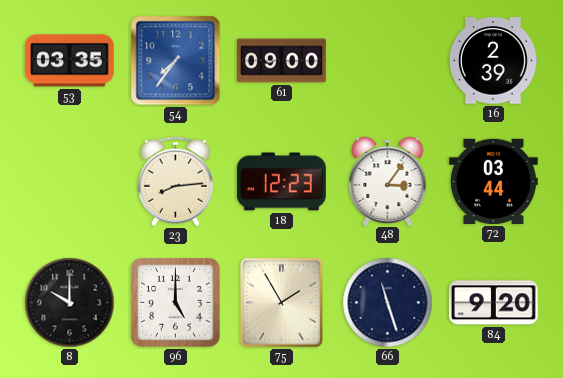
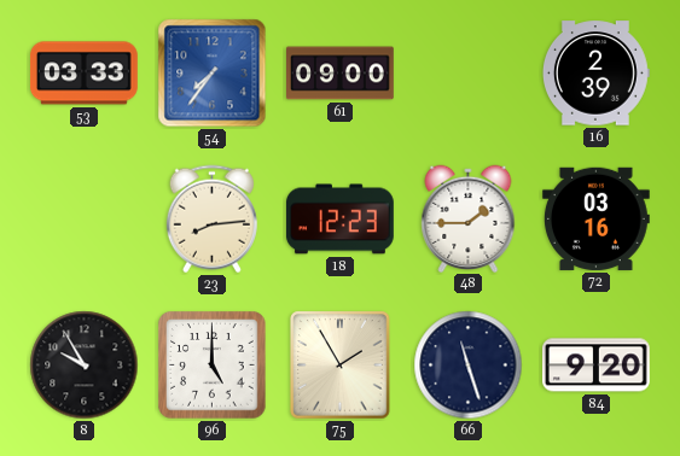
53: 03:35 -> 03:33 (83, 74)
48: 3:06 -> 1:45 (469, 218)
72: 03:44 -> 03:16 (595, 218)
8: 10:00 -> 9:55 (85, 366)
